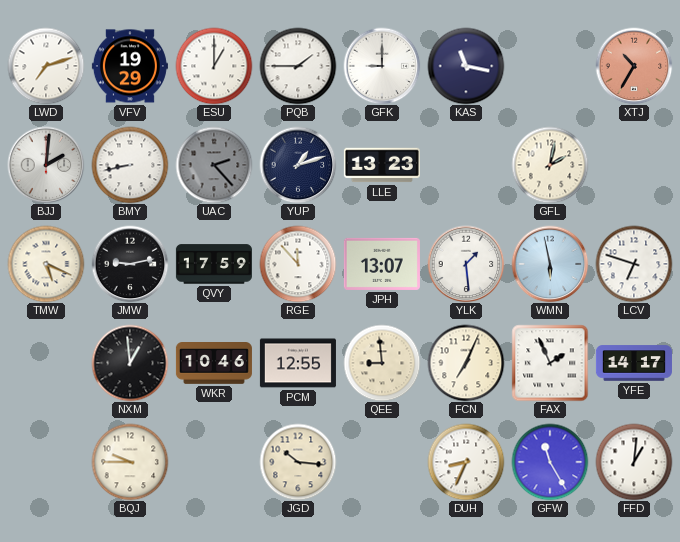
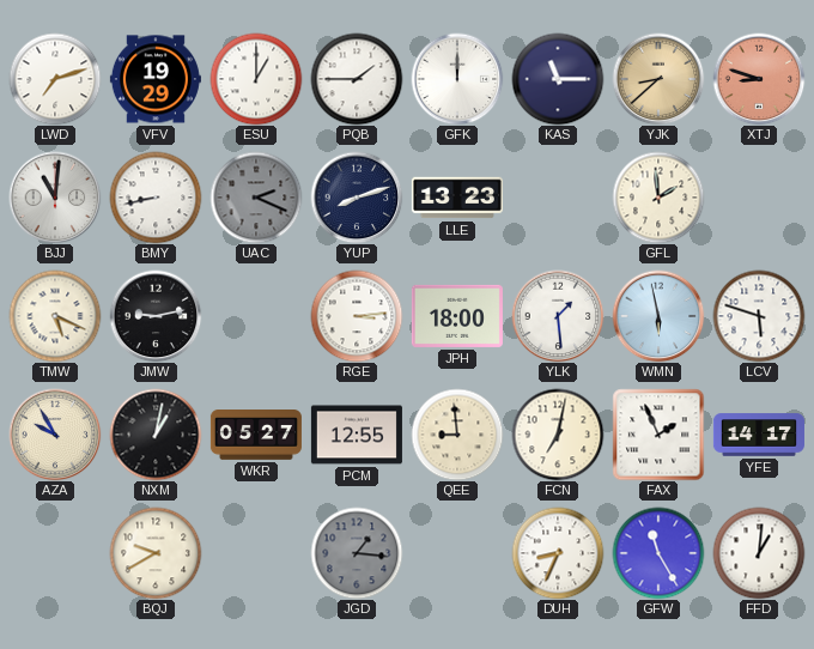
GFK: 9:00 -> 12:00 (457, 79)
KAS: 11:17 -> 11:15 (558, 79)
YJK: none -> 8:38 (658, 79)
XTJ: 10:35 -> 8:48 (759, 79)
BJJ: 2:01 -> 11:01 (55, 198)
UAC: 2:23 -> 2:19 (256, 198)
YUP: 1:12 -> 8:12 (357, 198)
GFL: 2:02 -> 1:59 (658, 198)
QVY: 17:59 -> none (214, 264)
RGE: 11:53 -> 3:14 (357, 316)
JPH: 13:07 -> 18:00 (457, 316)
LCV: 6:48 -> 5:48 (759, 316)
AZA: none -> 9:55 (55, 435)
NXM: 12:59 -> 1:02 (156, 435)
WKR: 10:46 -> 05:27 (256, 436)
FCN: 7:04 -> 7:02 (558, 435)
BQJ: 9:45 -> 9:40 (156, 553)
JGD: 10:16 -> 1:16 (357, 553)
JGD dial: cream -> grey (357, 553)
